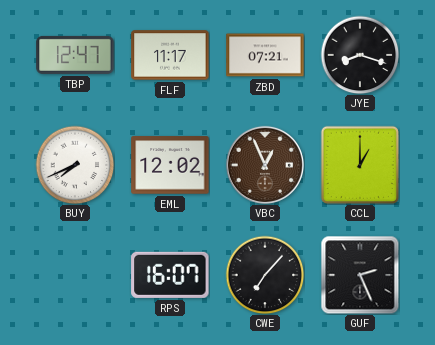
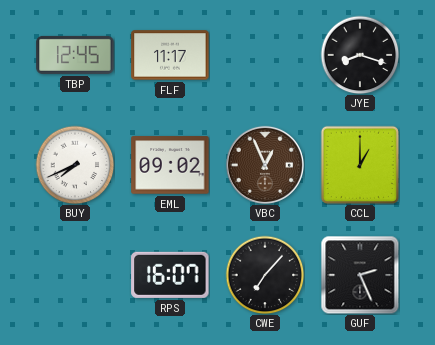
TBP: 12:47 -> 12:45 (75, 55)
ZBD: 07:21 -> none (265, 55)
EML: 12:02 -> 09:02 (170, 165)
